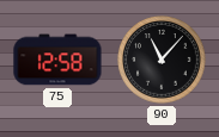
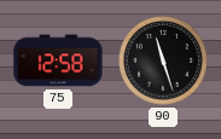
90: 11:07 -> 11:27 (163, 60)
